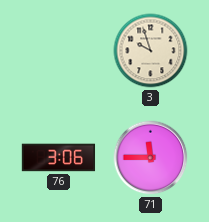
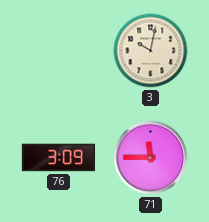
3: 9:57 -> 10:02 (151, 51)
76: 3:06 -> 3:09 (59, 158)
